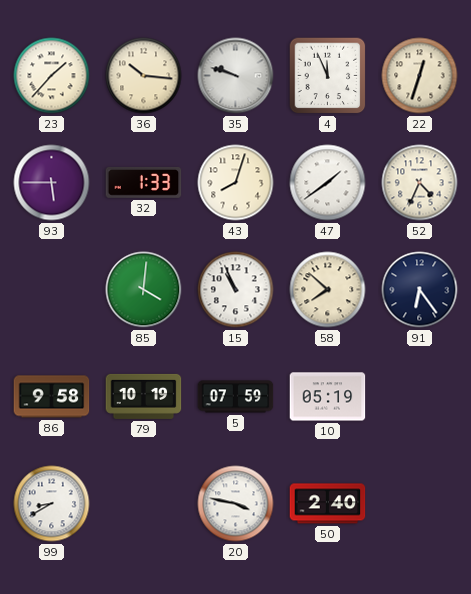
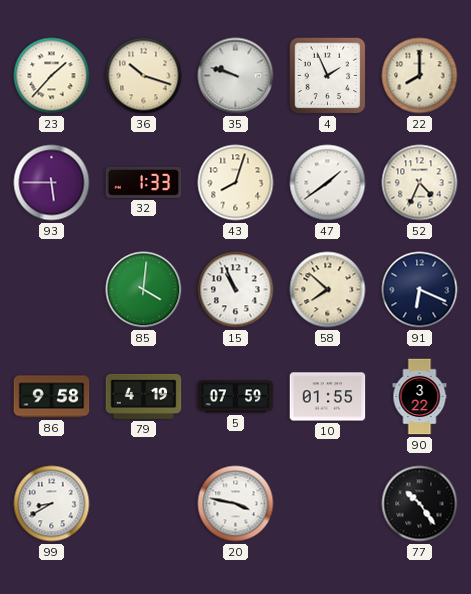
36: 10:16 -> 10:18 (144, 76)
4: 11:56 -> 1:56 (328, 76)
22: 12:33 -> 8:00 (420, 76)
91: 6:24 -> 6:19 (420, 290)
79: 10:19 -> 4:19 (144, 396)
10: 05:19 -> 01:55 (328, 397)
90: none -> 3:22 (420, 397)
50: 2:40 -> none (328, 504)
77: none -> 10:24 (420, 504)
